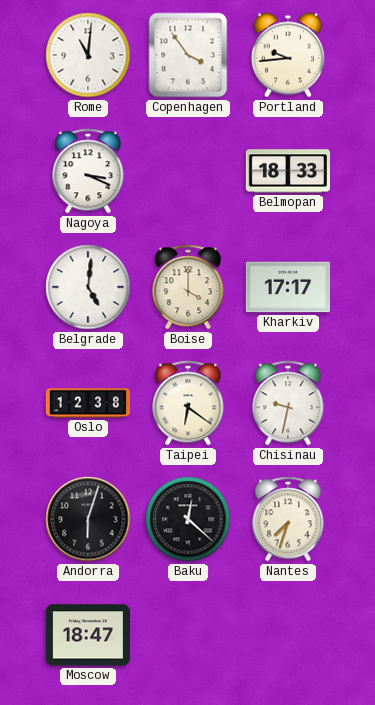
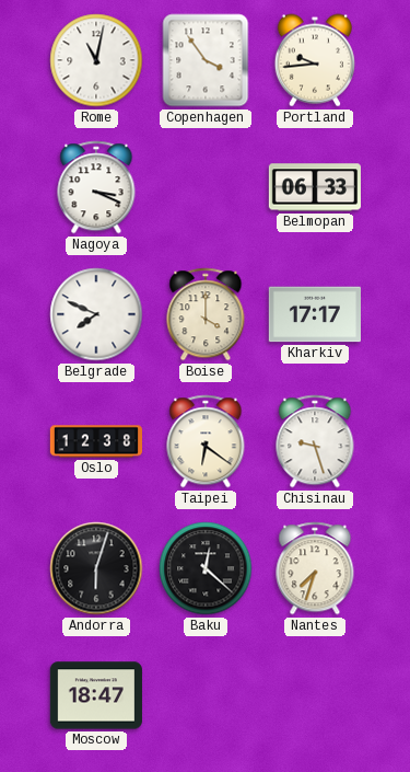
Rome: 11:01 -> 11:02 (96, 60)
Belmopan: 18:33 -> 06:33 (314, 187)
Belgrade: 5:01 -> 7:49 (96, 314)
Chisinau: 9:32 -> 9:27 (315, 441)
